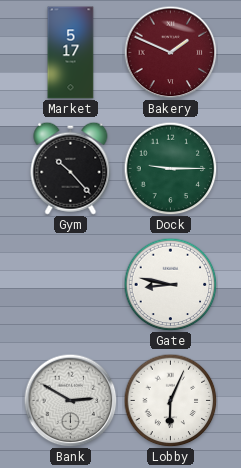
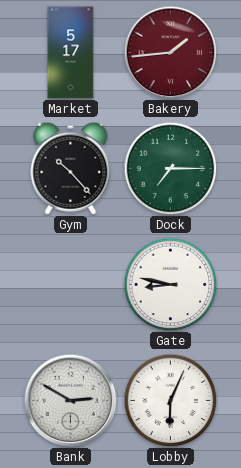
Bakery: 1:49 -> 1:44 (170, 52)
Dock: 9:15 -> 7:15 (170, 168)
